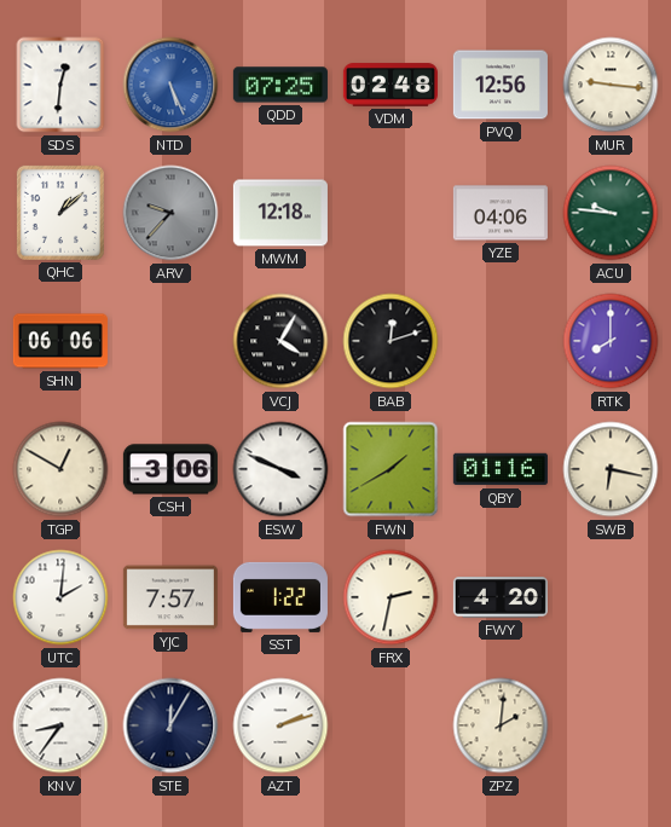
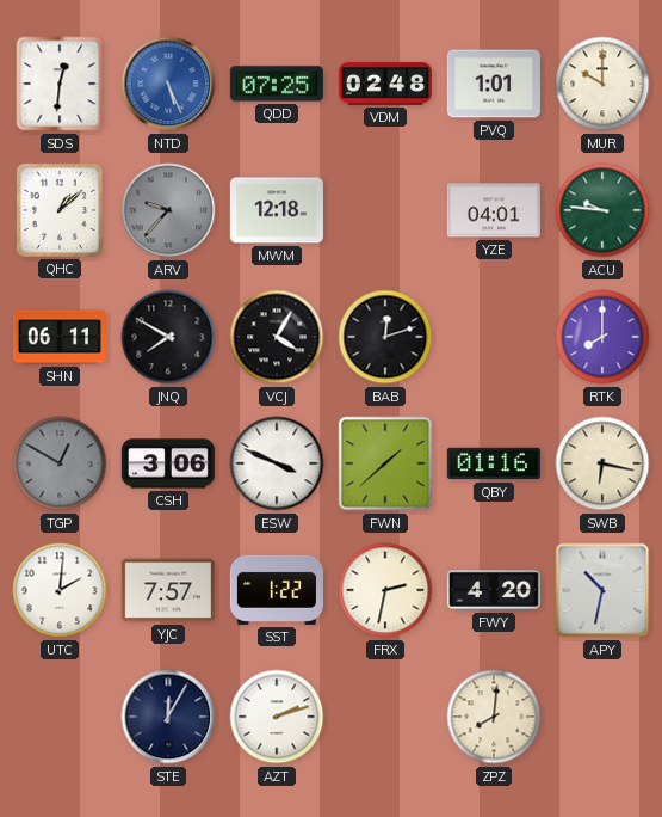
PVQ: 12:56 -> 1:01 (494, 84)
MUR: 9:16 -> 10:00 (602, 84)
YZE: 04:06 -> 04:01 (494, 210)
SHN: 06:06 -> 06:11 (60, 337)
JNQ: none -> 7:50 (168, 337)
TGP dial: cream -> grey (60, 463)
FWN: 1:40 -> 1:38 (385, 463)
APY: none -> 10:32 (602, 590)
KNV: 8:36 -> none (60, 725)
ZPZ: 2:01 -> 8:01 (494, 717)
